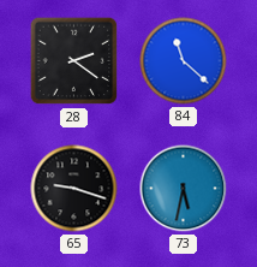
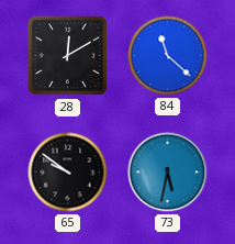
28: 2:21 -> 12:10 (68, 56)
65: 9:18 -> 9:51 (68, 173)
